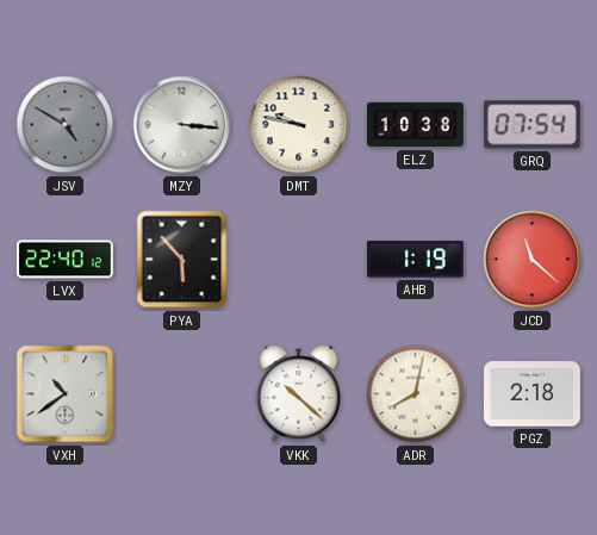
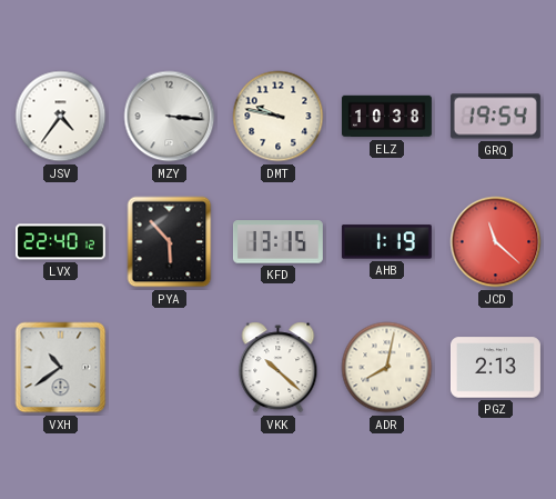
JSV: 4:50 -> 4:36 (61, 117)
JSV dial: grey -> white (61, 117)
GRQ: 07:54 -> 19:54 (495, 117)
KFD: none -> 13:15 (277, 242)
PGZ: 2:18 -> 2:13 (495, 368)
